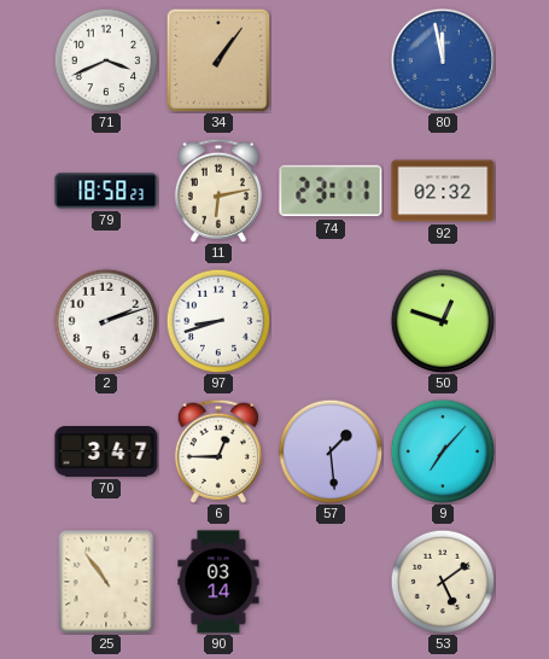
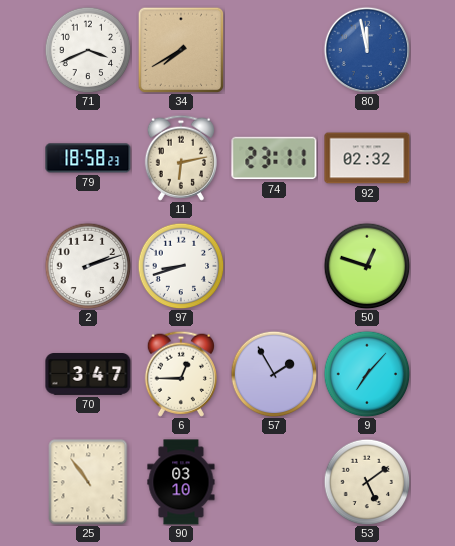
34: 1:06 -> 7:40 (181, 50)
57: 1:29 -> 1:55 (274, 374)
90: 03:14 -> 03:10 (181, 482)
